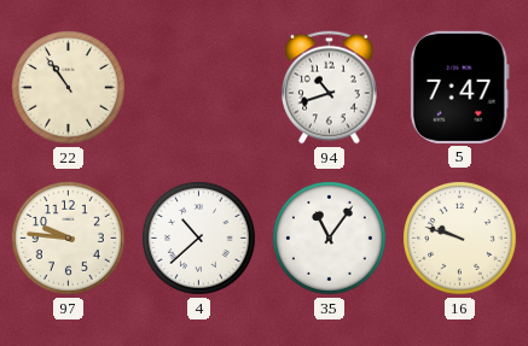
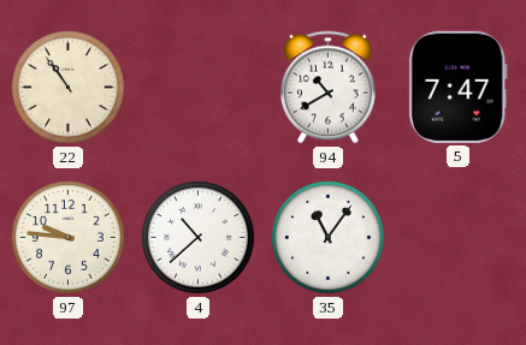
94: 10:42 -> 10:40 (329, 88)
16: 9:48 -> none (459, 237)
